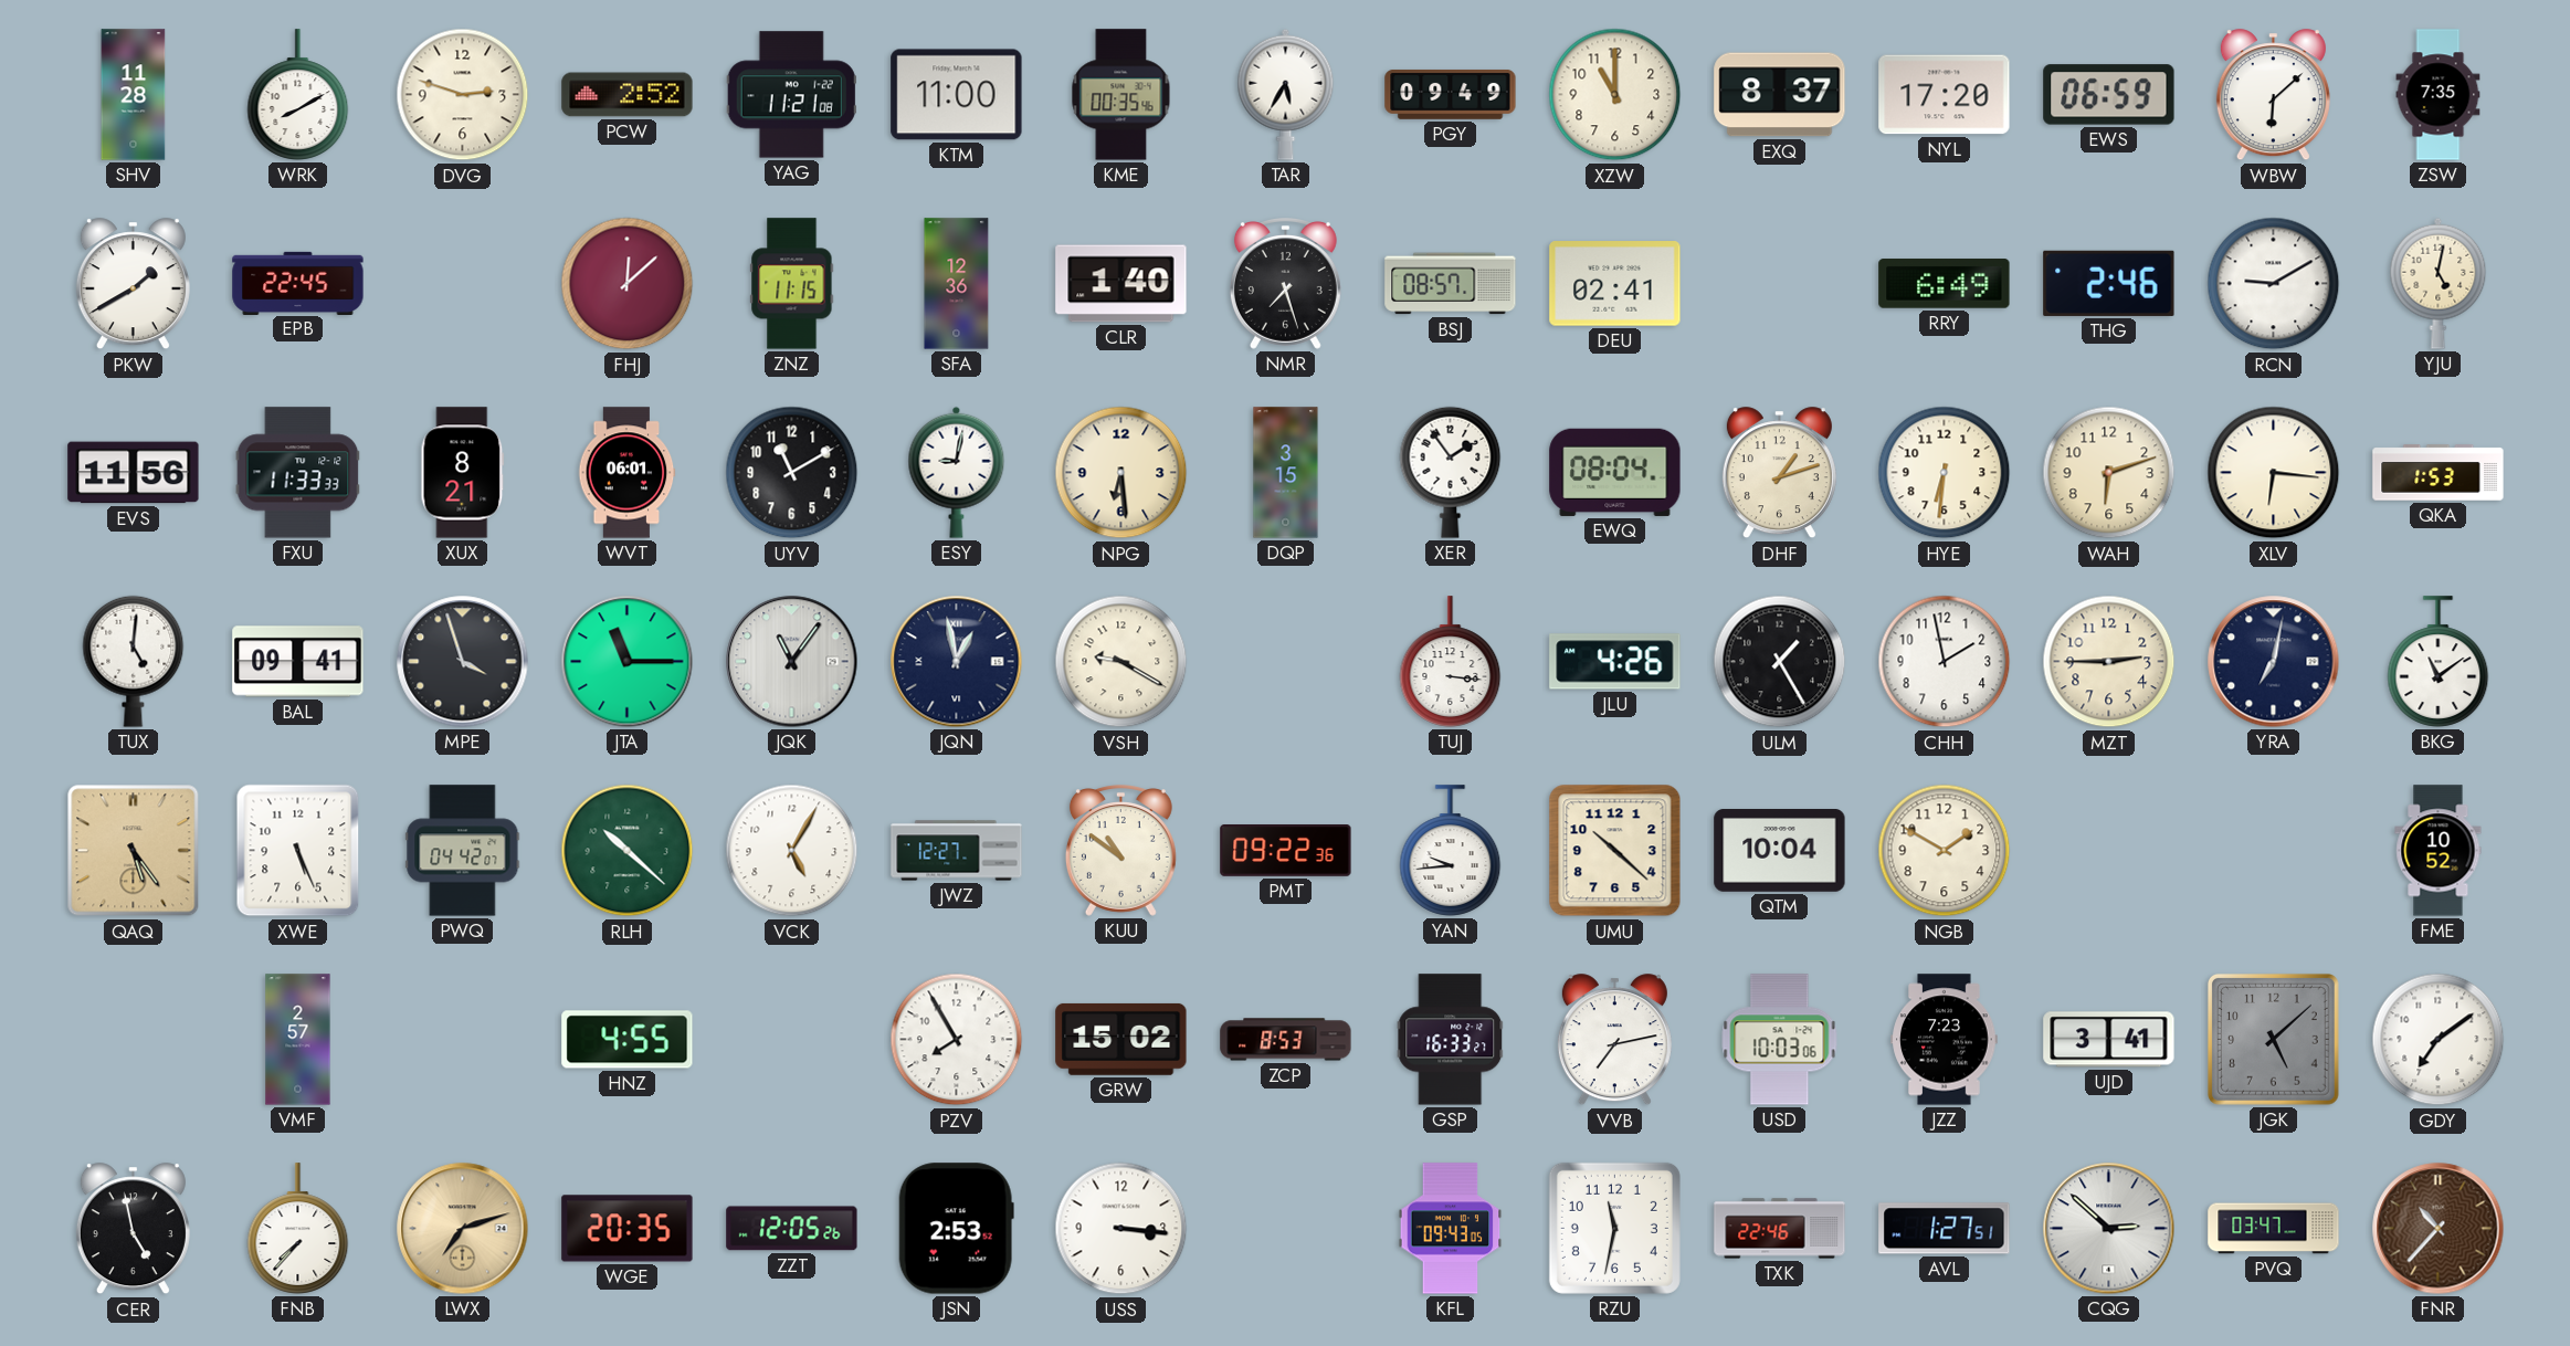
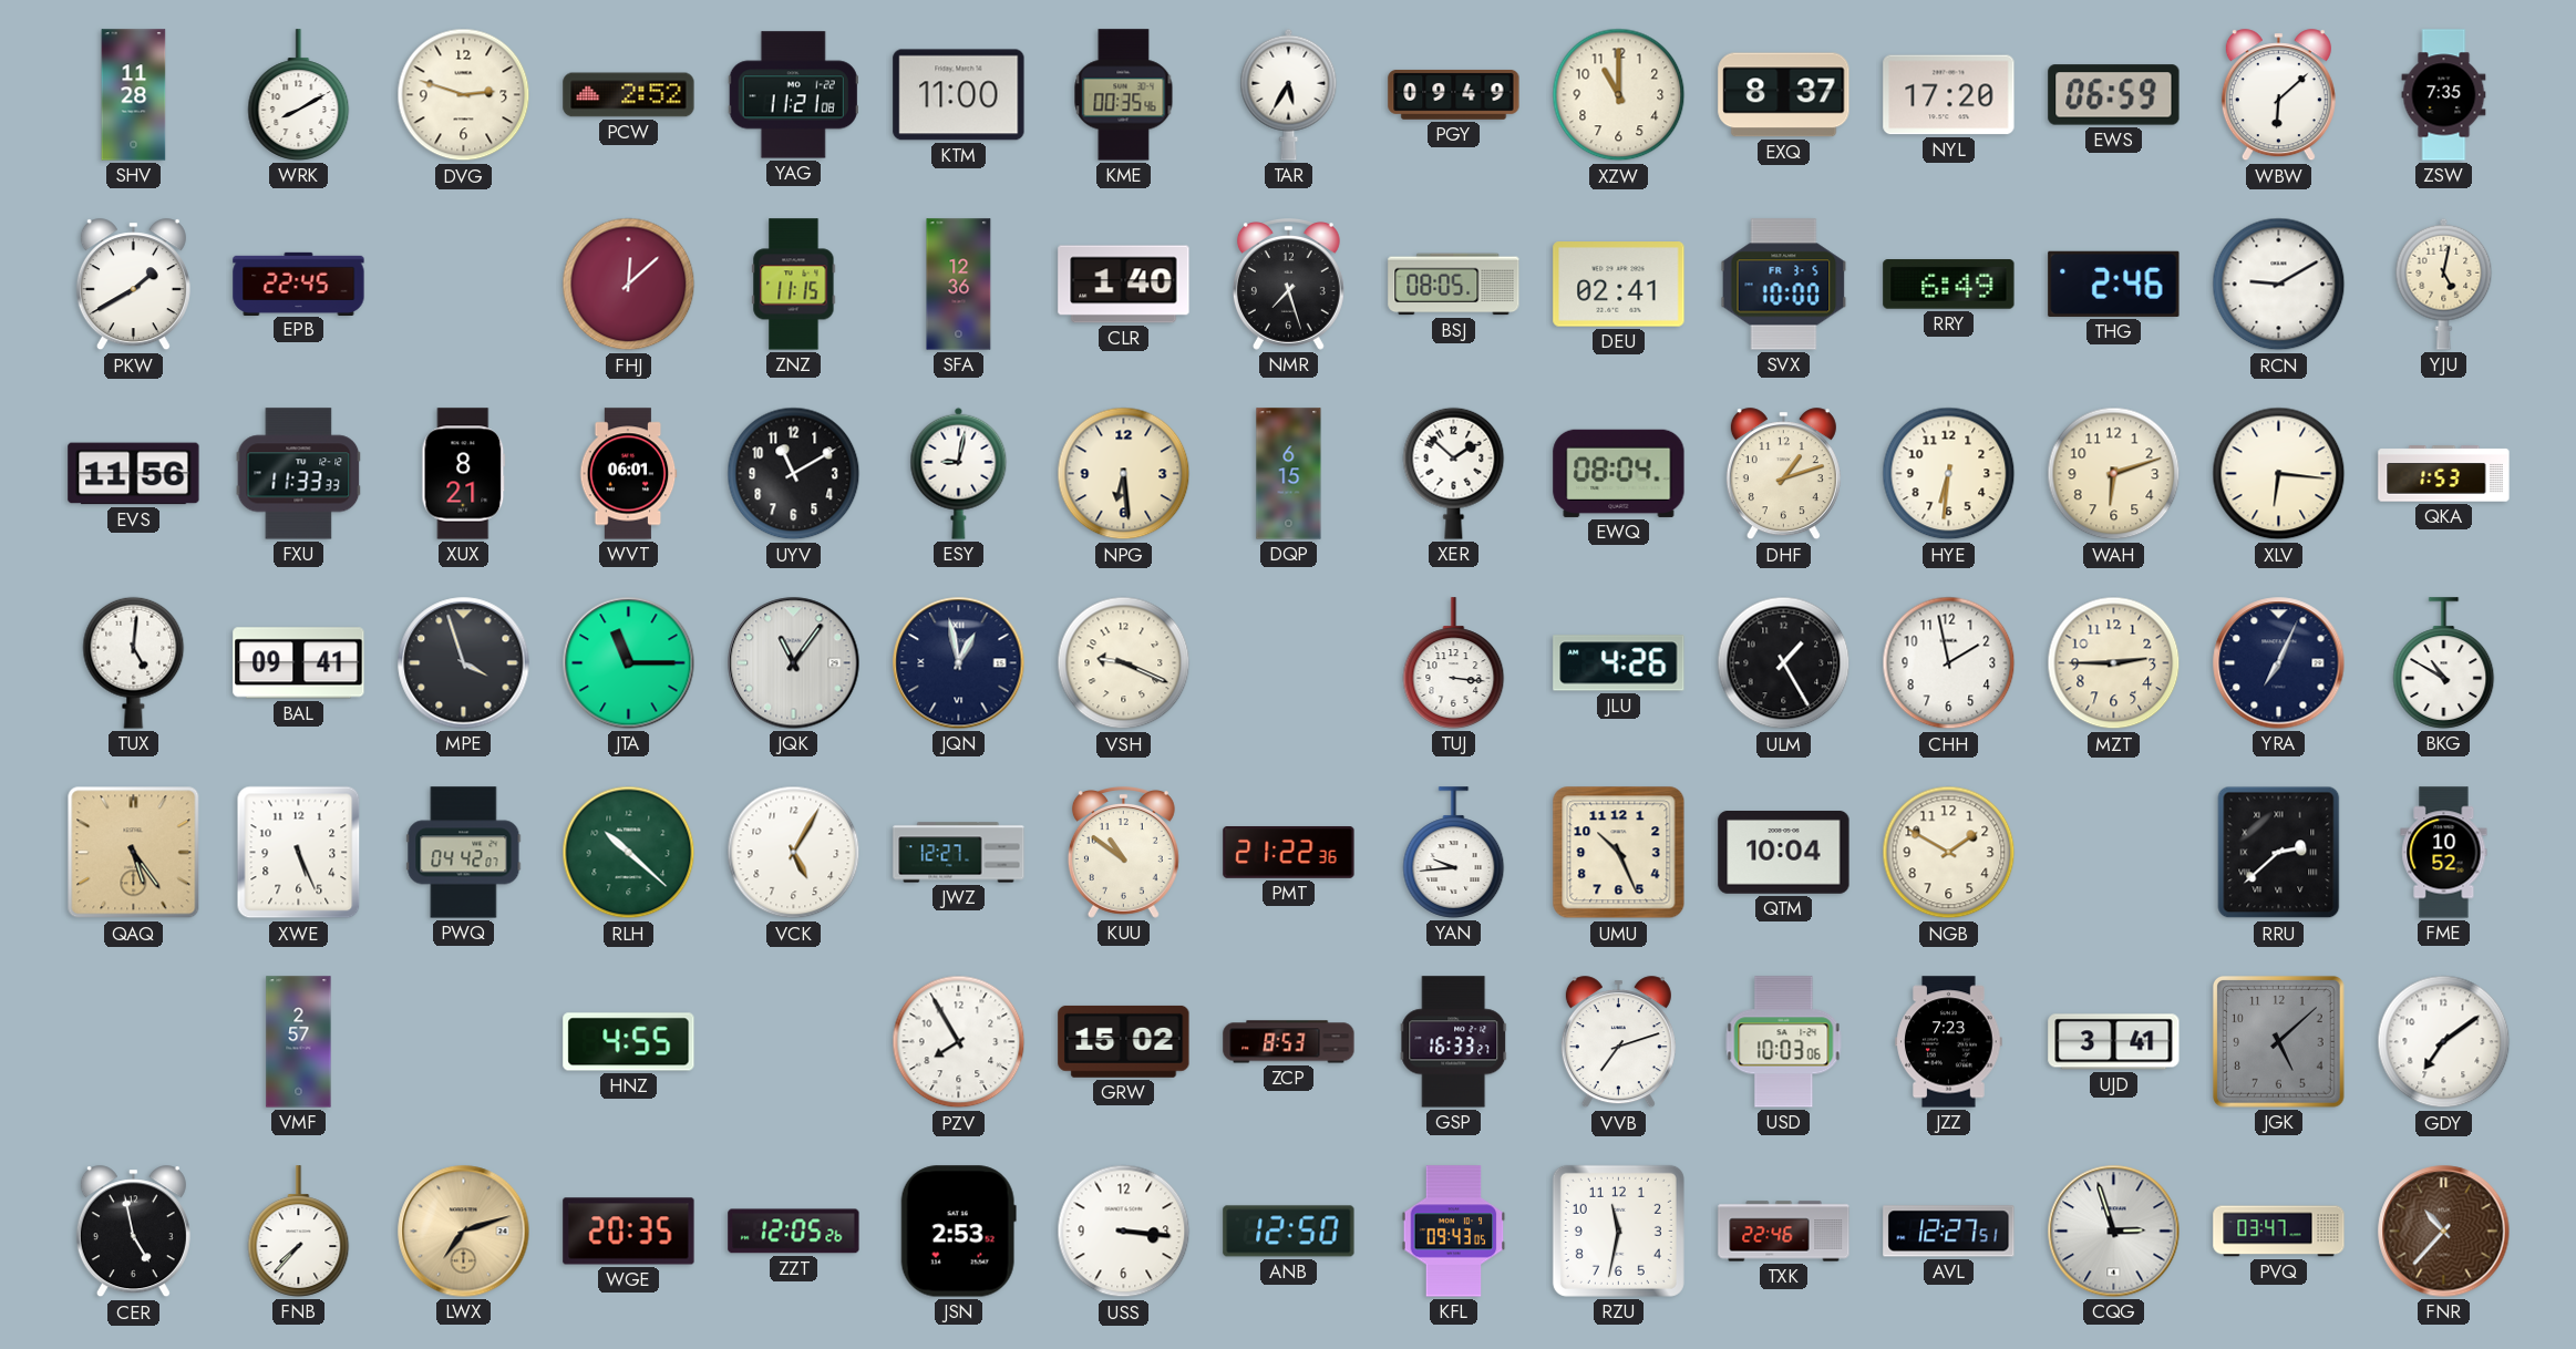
BSJ: 08:57 -> 08:05 (1454, 285)
SVX: none -> 10:00 (1784, 285)
DQP: 3:15 -> 6:15 (1289, 474)
XER: 1:54 -> 1:52 (1454, 473)
VSH: 9:20 -> 9:19 (1124, 663)
YRA: 7:02 -> 7:04 (2279, 663)
BKG: 11:09 -> 10:50 (2444, 663)
PMT: 09:22 -> 21:22 (1289, 853)
UMU: 10:22 -> 10:26 (1619, 853)
RRU: none -> 2:38 (2279, 853)
VVB: 7:13 -> 7:12 (1618, 1042)
ANB: none -> 12:50 (1289, 1232)
AVL: 1:27 -> 12:27 (1949, 1232)
CQG: 2:52 -> 2:57 (2114, 1232)
